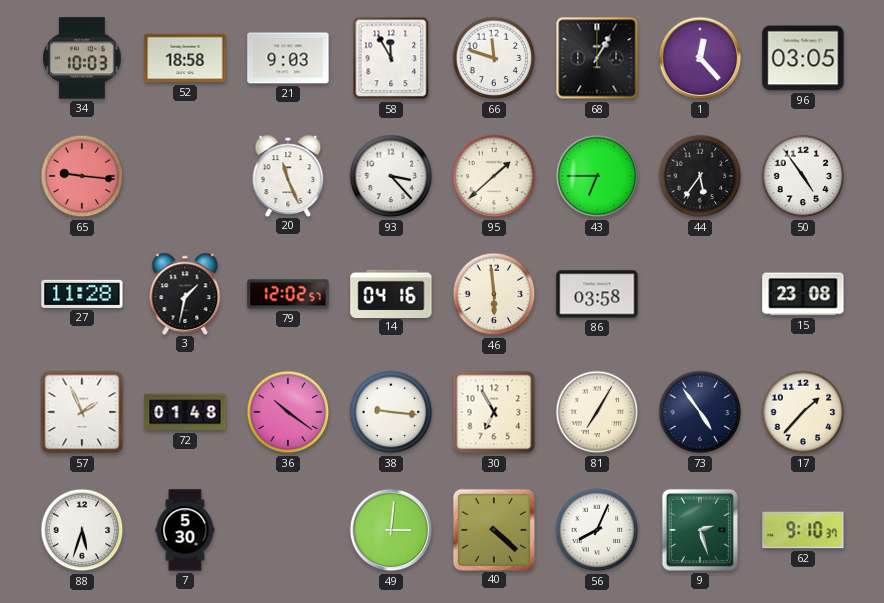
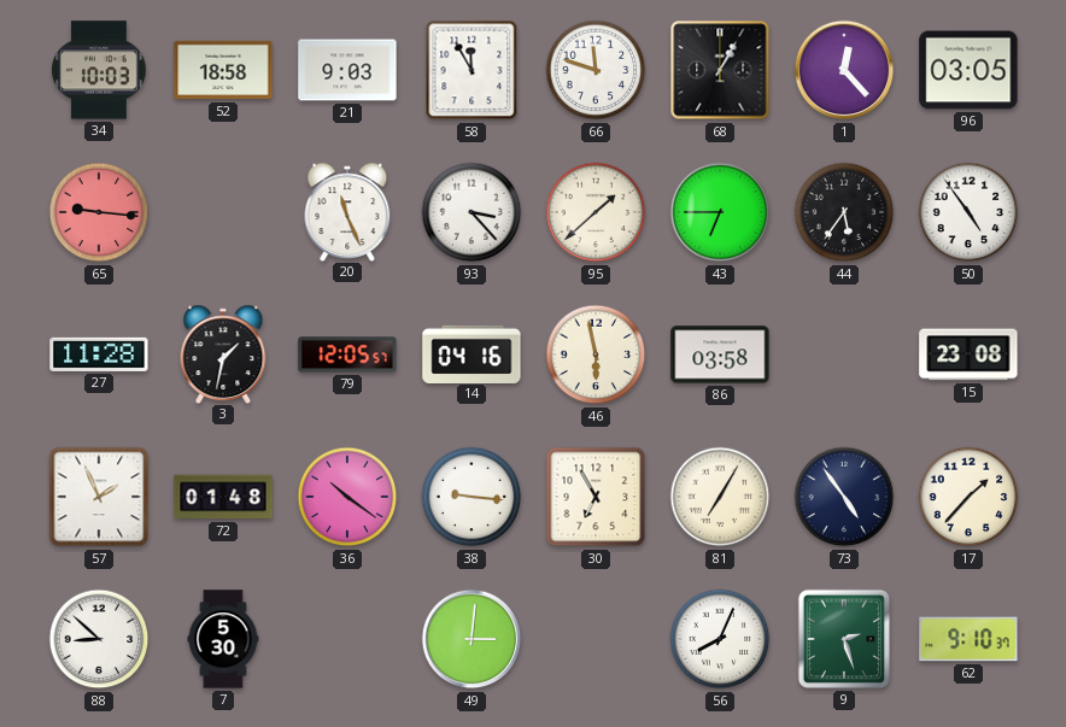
79: 12:02 -> 12:05 (347, 354)
46: 5:59 -> 5:58 (596, 354)
88: 5:33 -> 8:52 (99, 639)
40: 4:22 -> none (493, 529)
